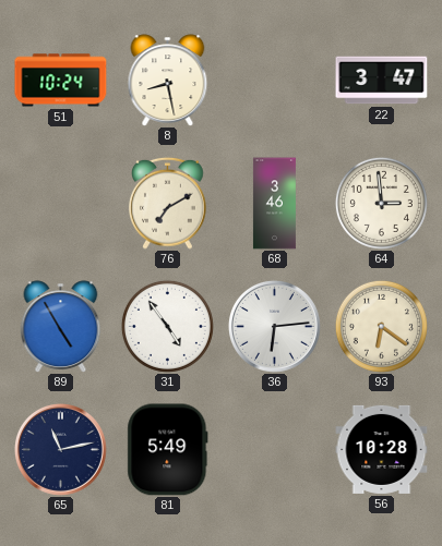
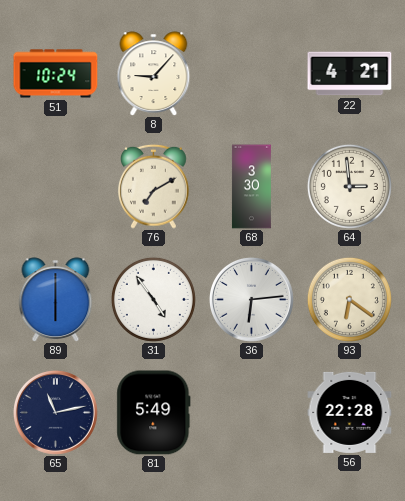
8: 8:28 -> 9:07 (154, 74)
22: 3:47 -> 4:21 (350, 74)
68: 3:46 -> 3:30 (251, 187)
89: 4:55 -> 6:00 (56, 300)
56: 10:28 -> 22:28 (350, 412)
